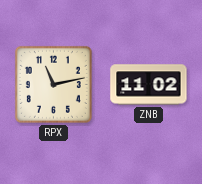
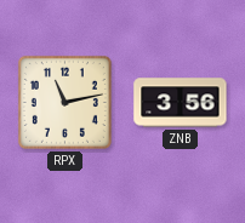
ZNB: 11:02 -> 3:56 (181, 103)
